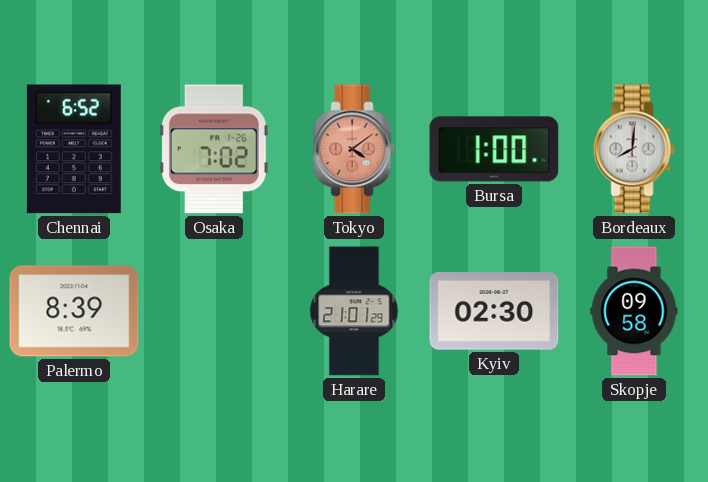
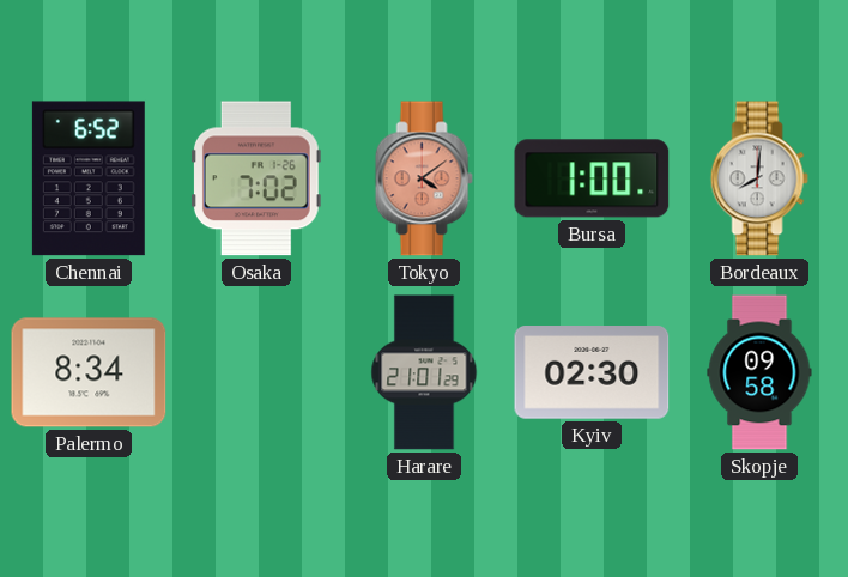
Palermo: 8:39 -> 8:34 (89, 372)
